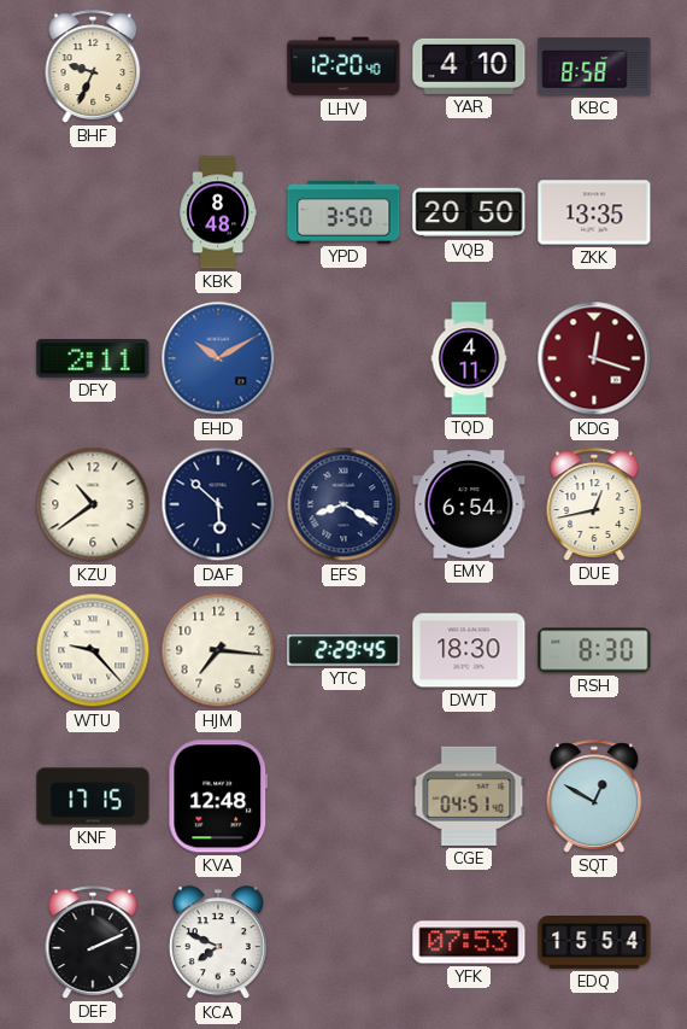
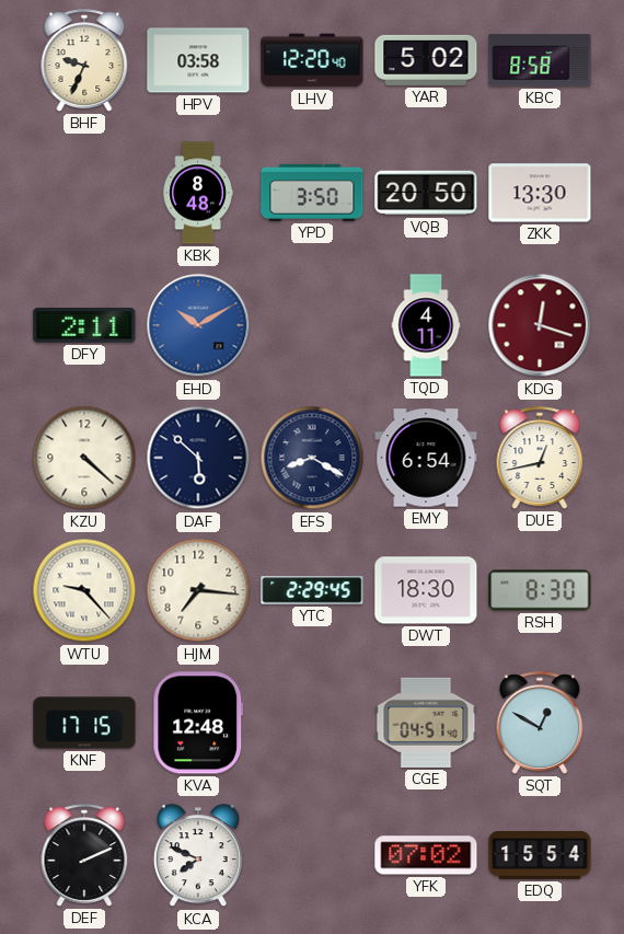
HPV: none -> 03:58 (198, 60)
YAR: 4:10 -> 5:02 (426, 60)
ZKK: 13:35 -> 13:30 (540, 193)
KZU: 10:39 -> 4:22 (84, 458)
YFK: 07:53 -> 07:02 (426, 855)
